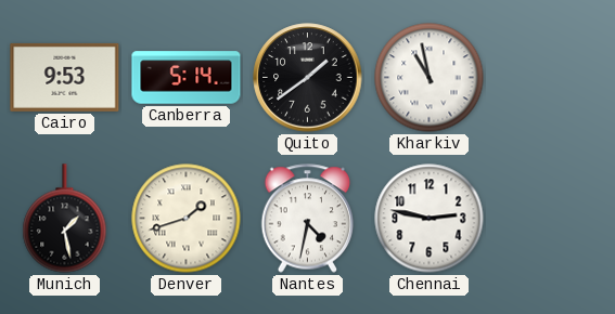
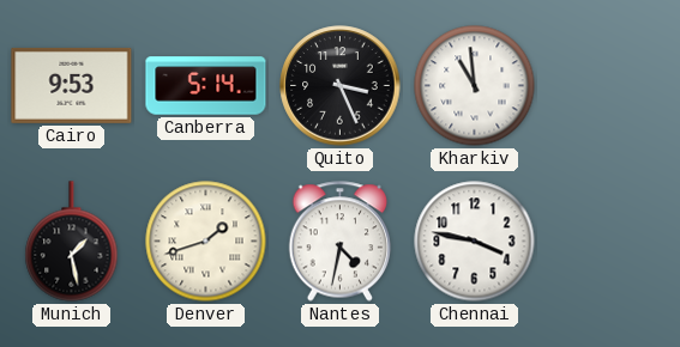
Quito: 1:39 -> 3:26 (341, 86)
Kharkiv: 10:58 -> 10:59 (475, 86)
Chennai: 2:47 -> 3:47 (475, 242)
